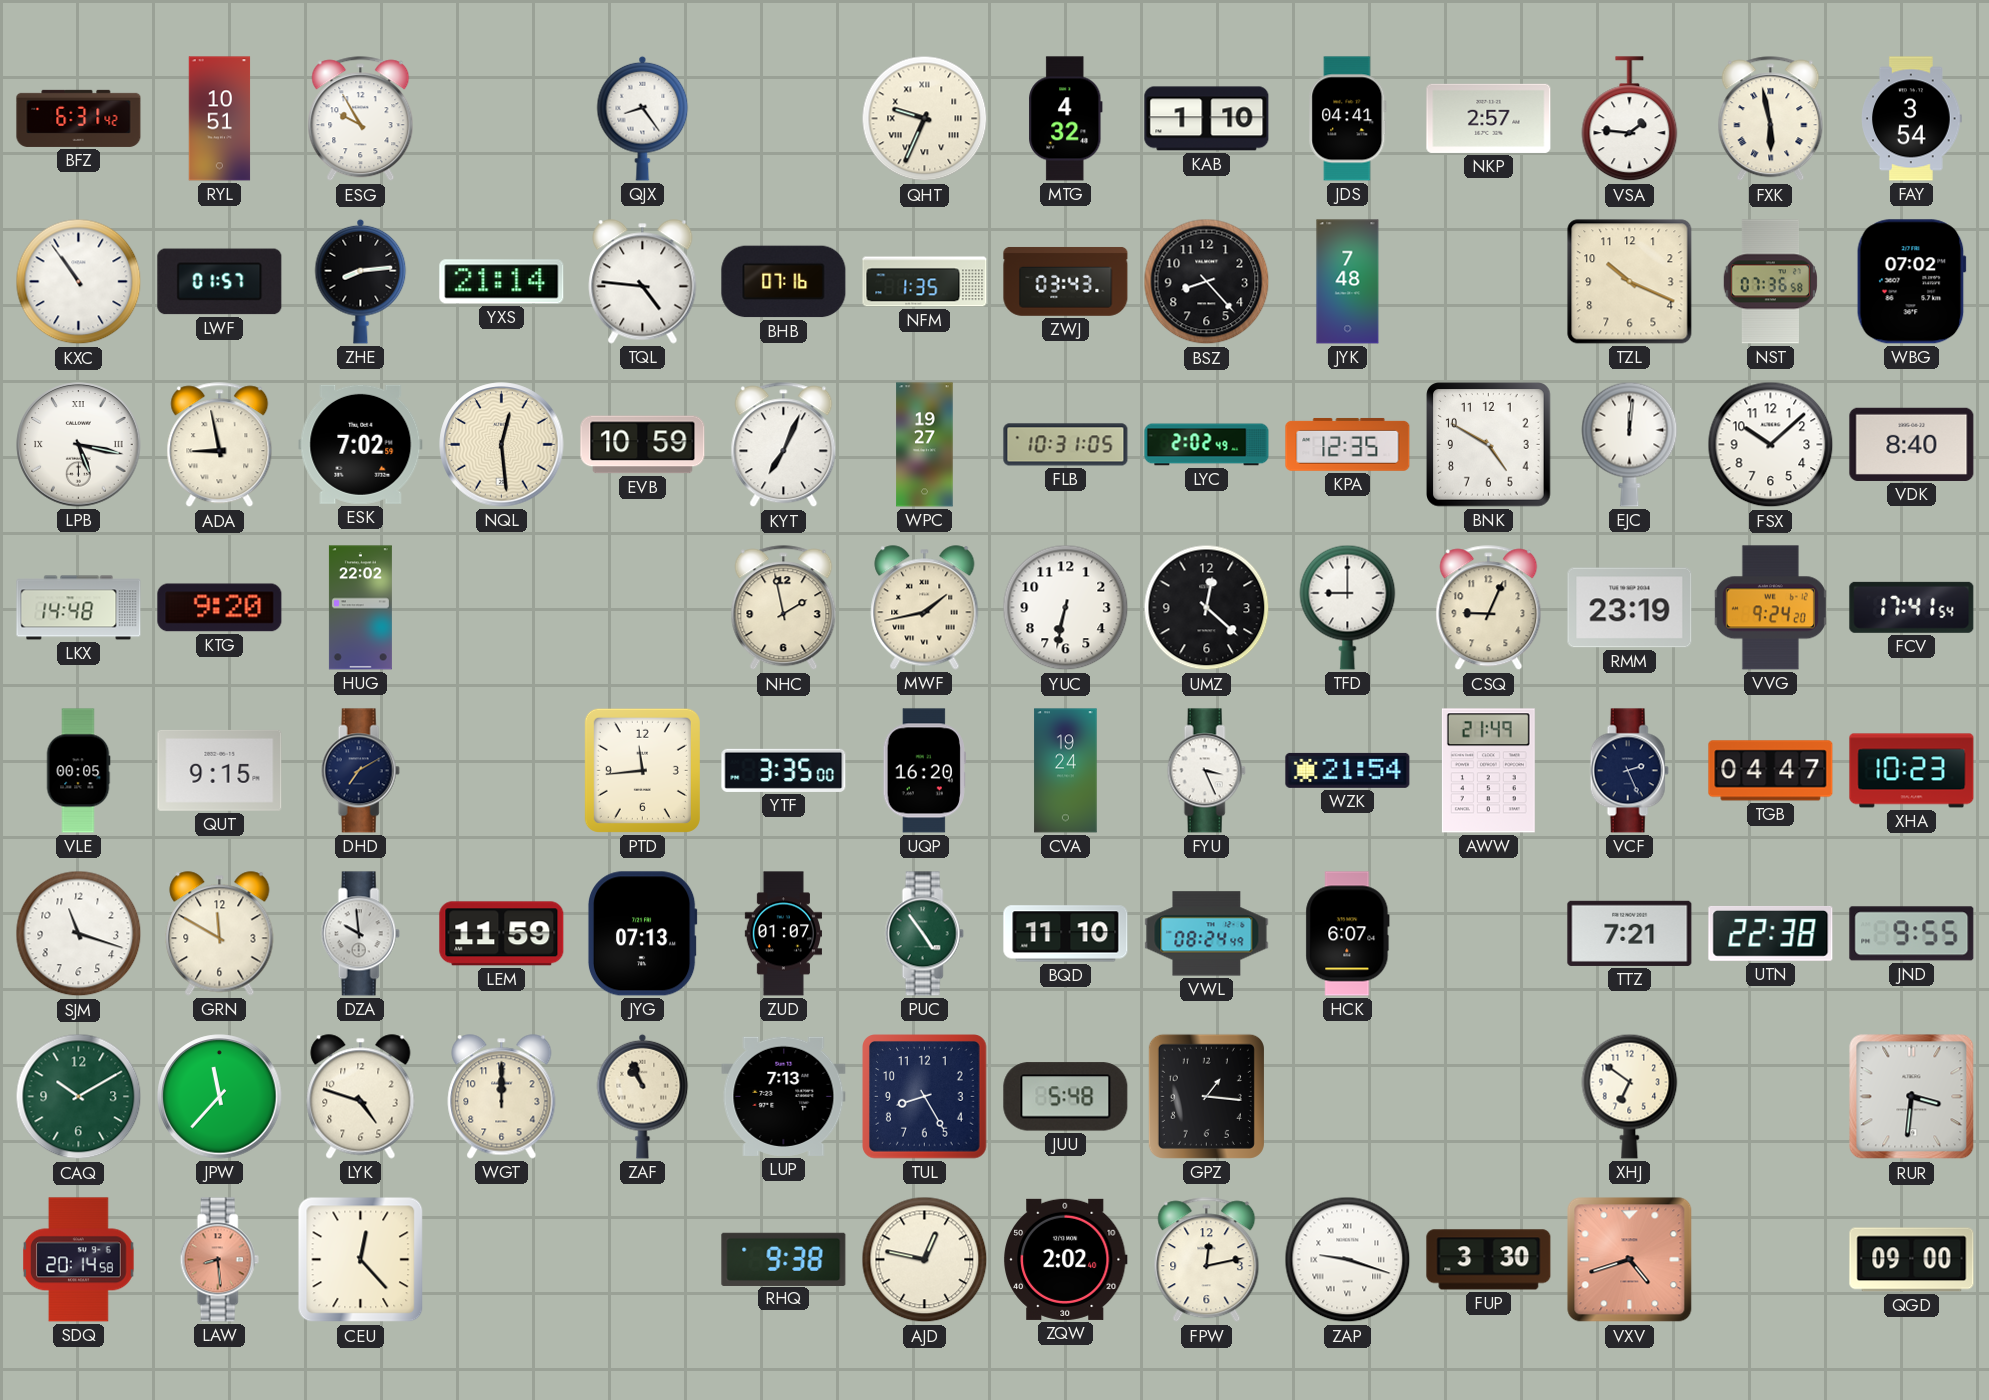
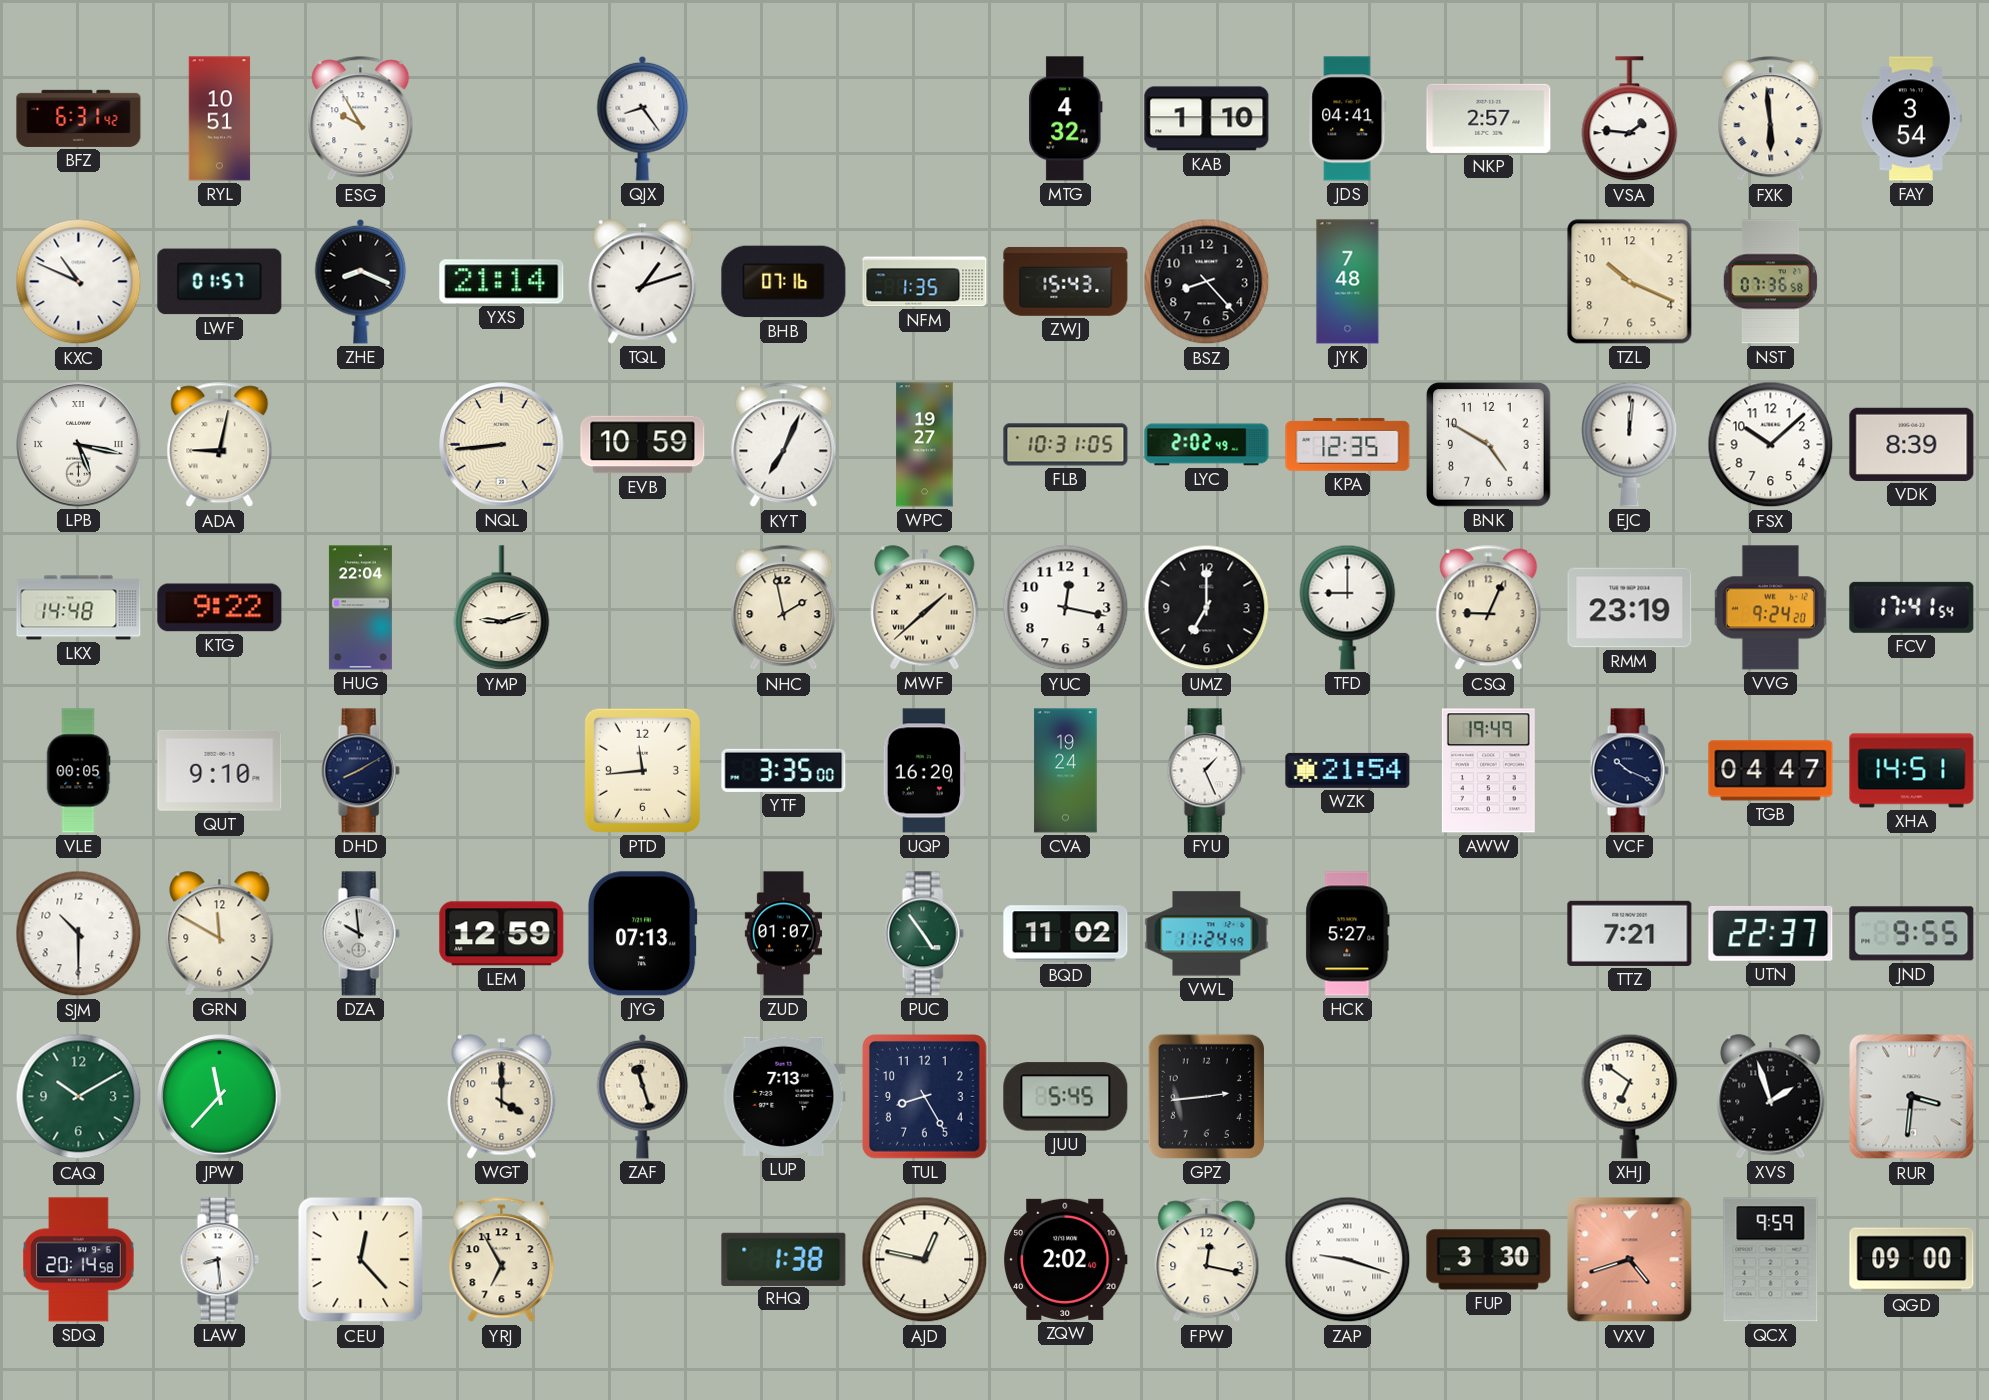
QHT: 9:34 -> none (925, 119)
FXK: 5:58 -> 5:59 (1771, 119)
KXC: 10:54 -> 10:49 (79, 282)
ZHE: 8:14 -> 8:19 (361, 281)
TQL: 4:46 -> 1:12 (643, 282)
ZWJ: 03:43 -> 15:43 (1066, 281)
WBG: 07:02 -> none (1911, 282)
ADA: 8:58 -> 9:02 (220, 445)
ESK: 7:02 -> none (361, 444)
NQL: 12:29 -> 8:44 (502, 445)
VDK: 8:40 -> 8:39 (1912, 444)
KTG: 9:20 -> 9:22 (220, 608)
HUG: 22:02 -> 22:04 (360, 608)
YMP: none -> 9:12 (502, 608)
MWF: 1:43 -> 1:38 (925, 608)
YUC: 6:32 -> 12:17 (1066, 608)
UMZ: 12:22 -> 7:00 (1207, 608)
QUT: 9:15 -> 9:10 (220, 770)
DHD: 7:10 -> 8:10 (360, 771)
FYU: 3:26 -> 1:26 (1206, 771)
AWW: 21:49 -> 19:49 (1488, 771)
VCF: 2:26 -> 10:19 (1629, 771)
XHA: 10:23 -> 14:51 (1912, 771)
SJM: 11:18 -> 10:30 (79, 934)
LEM: 11:59 -> 12:59 (502, 934)
BQD: 11:10 -> 11:02 (1066, 934)
VWL: 08:24 -> 11:24 (1207, 934)
HCK: 6:07 -> 5:27 (1348, 934)
UTN: 22:38 -> 22:37 (1771, 933)
LYK: 4:48 -> none (361, 1097)
WGT: 12:00 -> 4:00 (502, 1097)
ZAF: 10:56 -> 11:27 (643, 1096)
JUU: 5:48 -> 5:45 (1066, 1097)
GPZ: 1:16 -> 2:44 (1206, 1096)
XVS: none -> 1:57 (1771, 1097)
LAW dial: salmon -> white (219, 1260)
YRJ: none -> 6:55 (502, 1260)
RHQ: 9:38 -> 1:38 (784, 1259)
FPW: 12:13 -> 12:17 (1207, 1260)
QCX: none -> 9:59 (1771, 1260)
